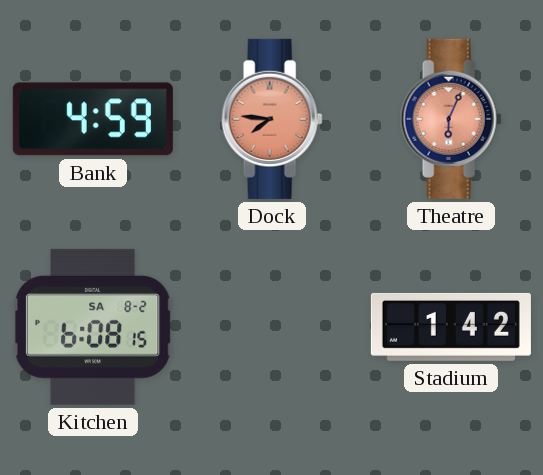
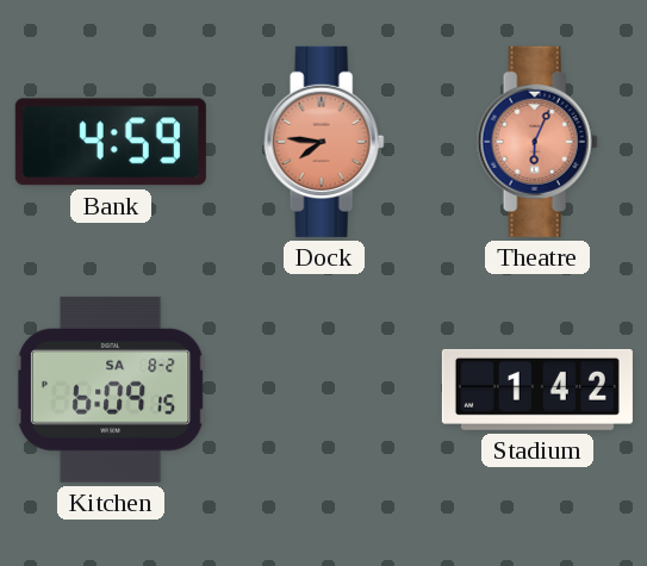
Kitchen: 6:08 -> 6:09 (111, 390)
